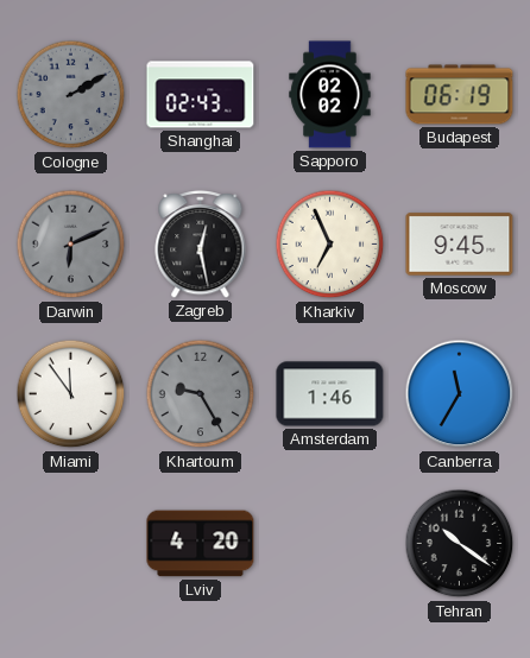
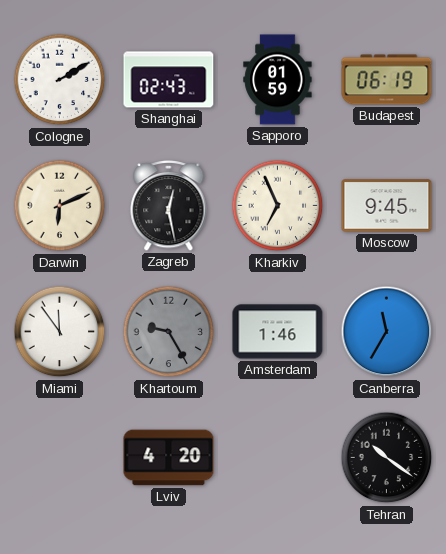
Cologne dial: grey -> white (60, 80)
Sapporo: 02:02 -> 01:59 (278, 80)
Darwin dial: grey -> cream (60, 206)
